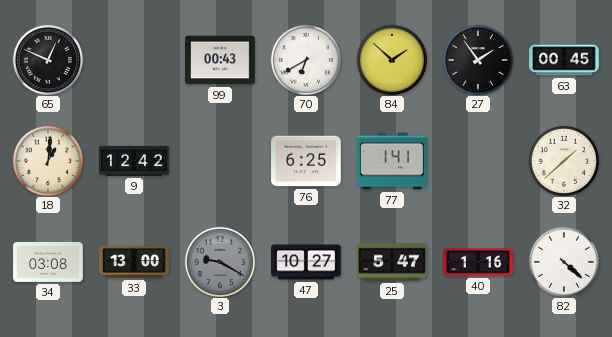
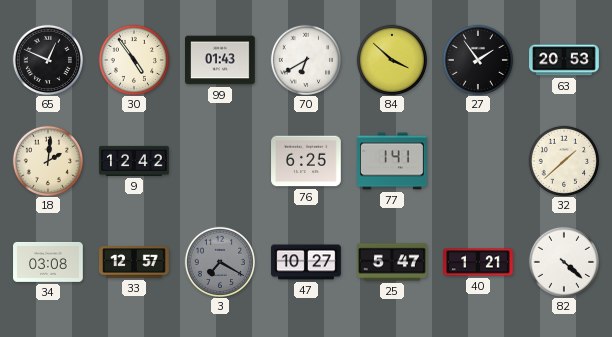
30: none -> 4:54 (133, 59)
99: 00:43 -> 01:43 (220, 60)
84: 1:52 -> 3:52 (391, 59)
63: 00:45 -> 20:53 (564, 60)
18: 1:01 -> 2:01 (47, 160)
33: 13:00 -> 12:57 (134, 262)
3: 9:20 -> 7:20 (219, 261)
40: 1:16 -> 1:21 (478, 262)
